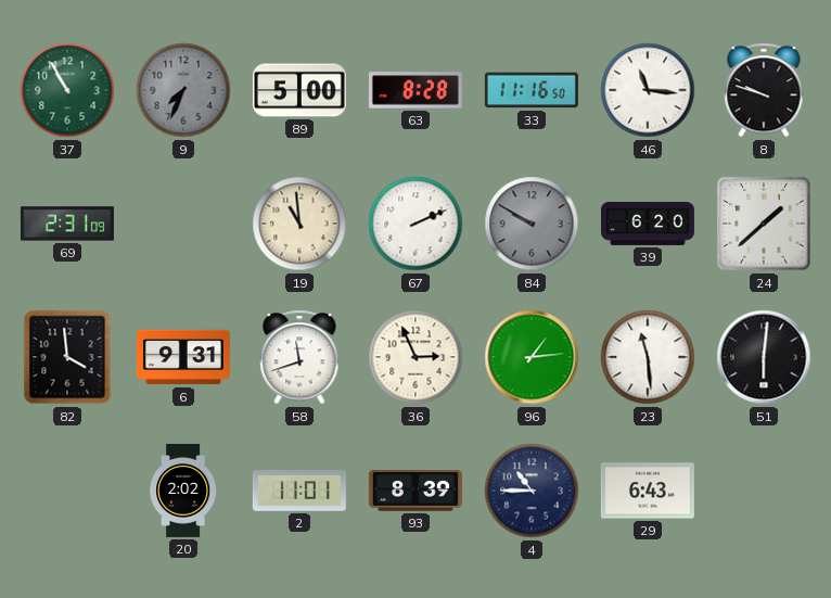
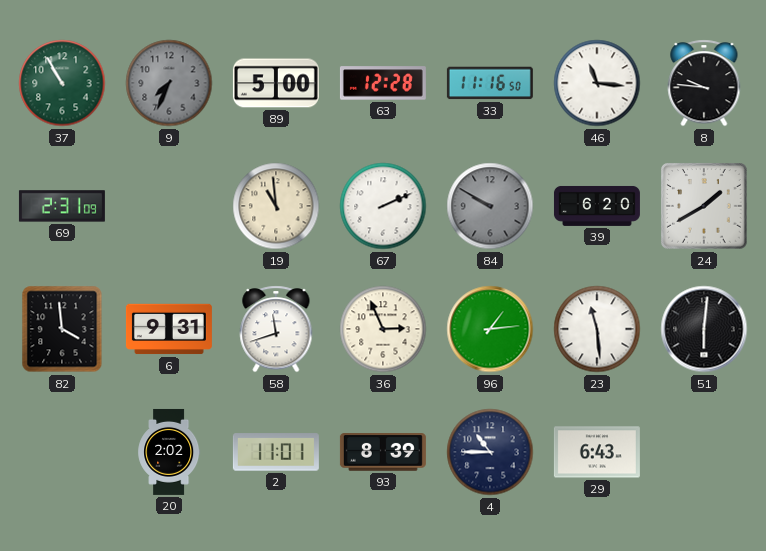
63: 8:28 -> 12:28 (383, 83)
8: 9:48 -> 9:46 (704, 83)
24: 1:38 -> 1:40 (705, 207)
